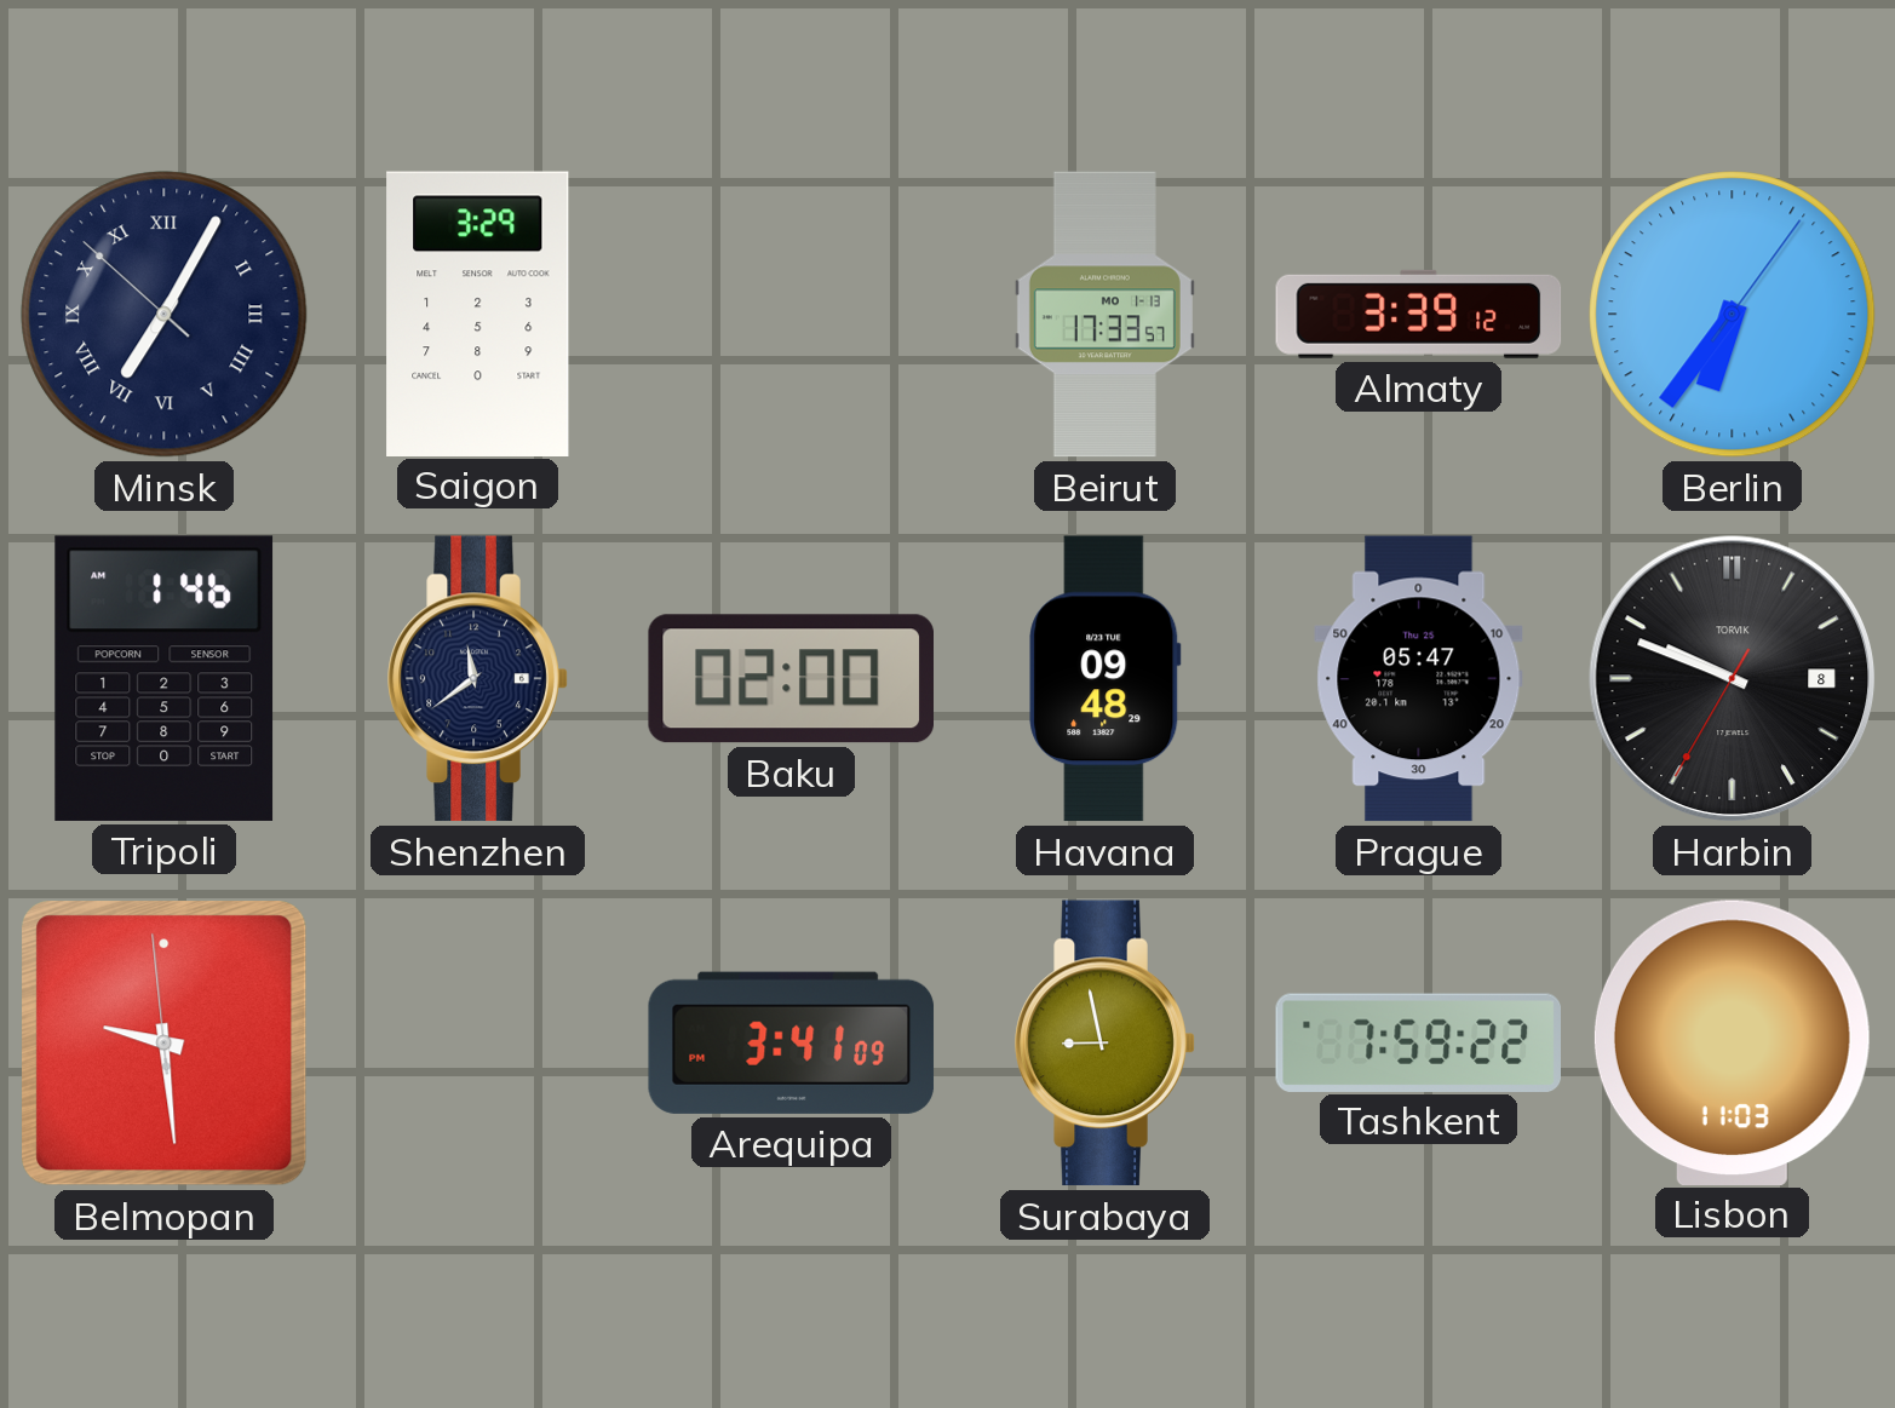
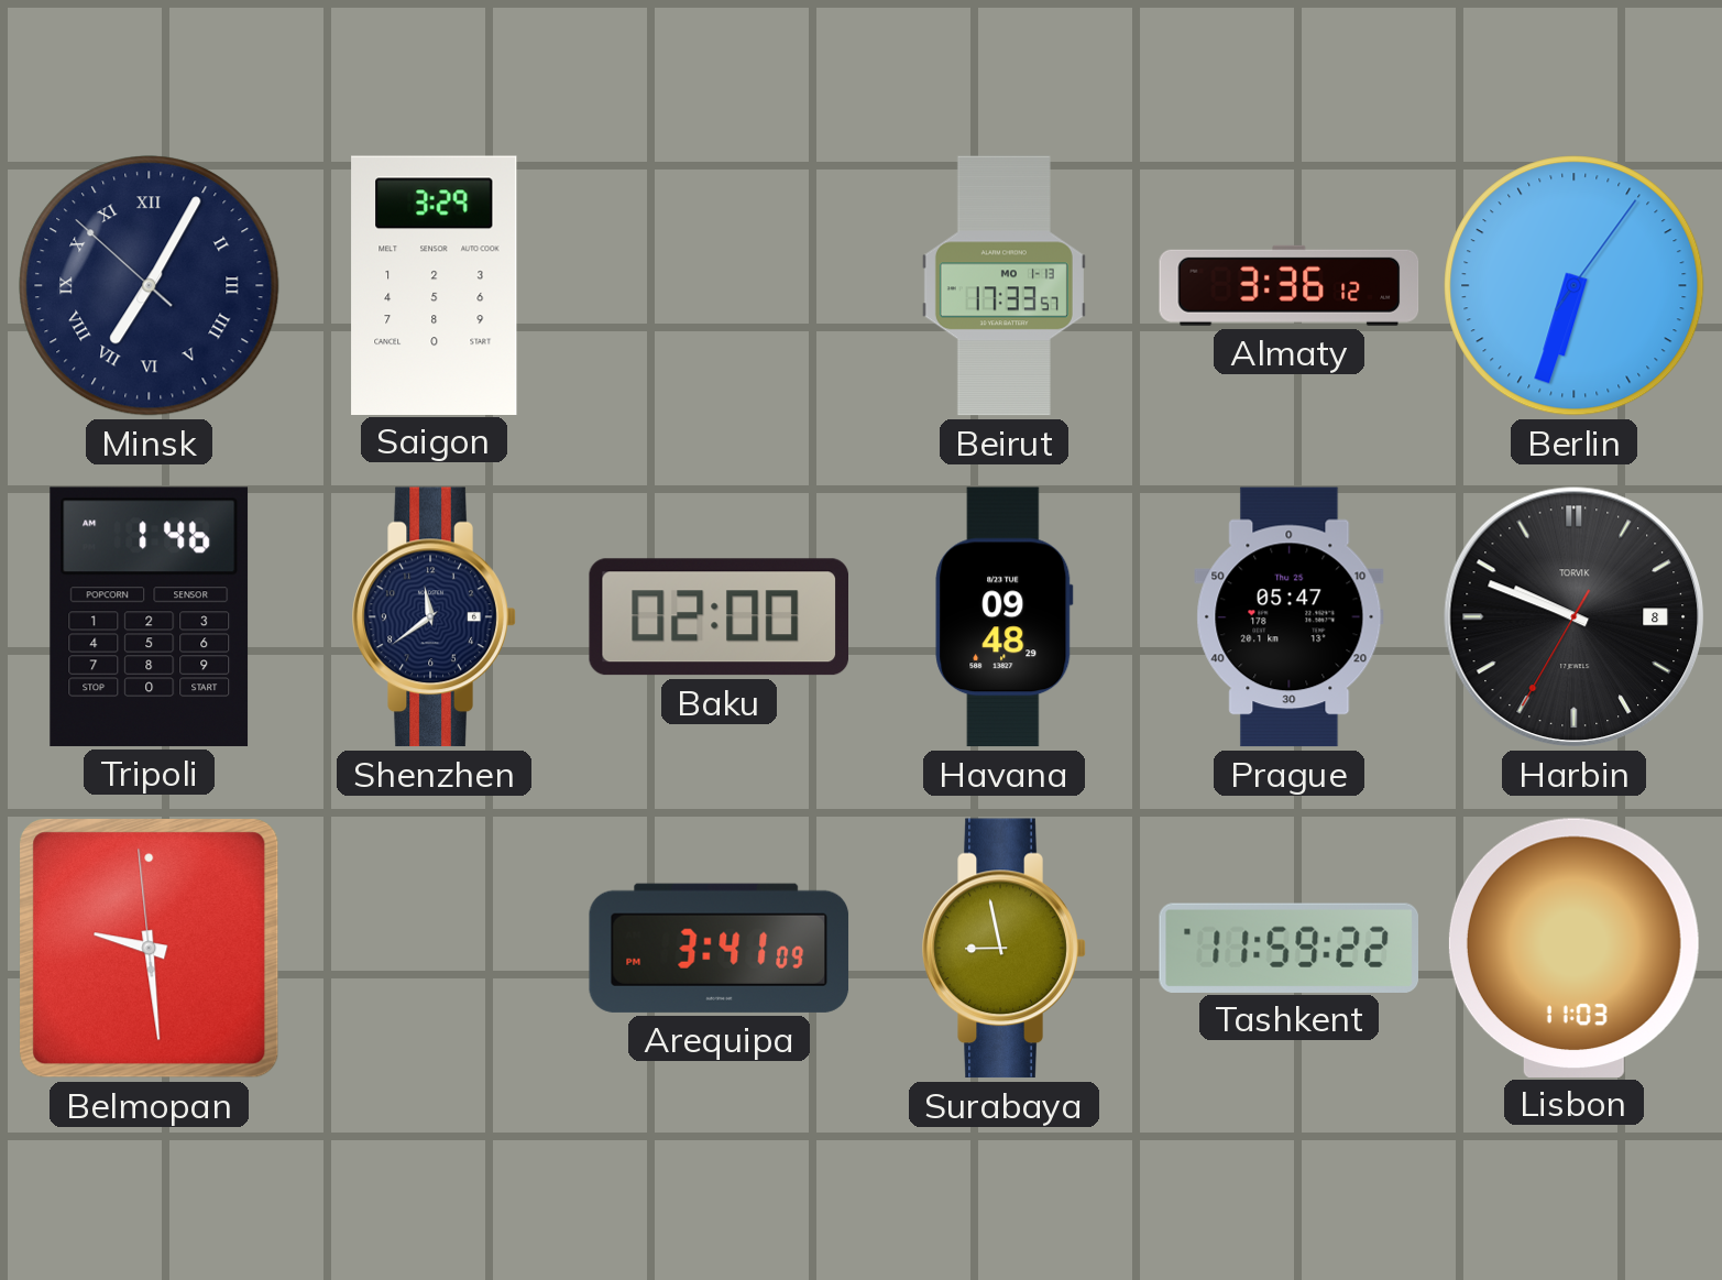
Almaty: 3:39 -> 3:36 (1290, 285)
Berlin: 6:36 -> 6:33 (1575, 286)
Tashkent: 7:59 -> 11:59 (1288, 948)
